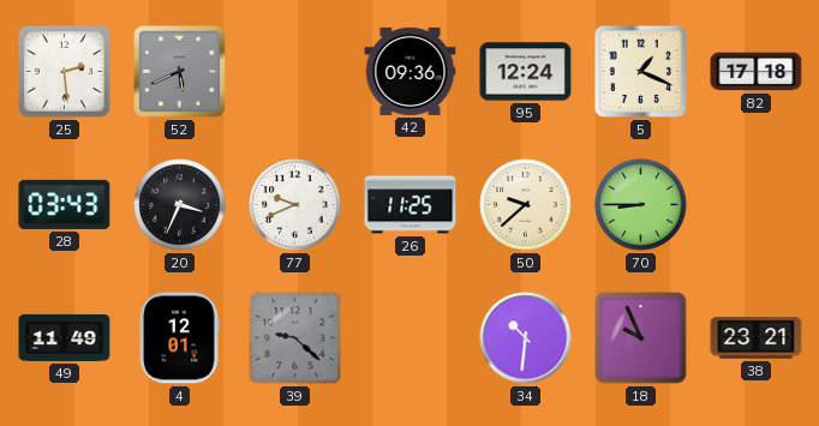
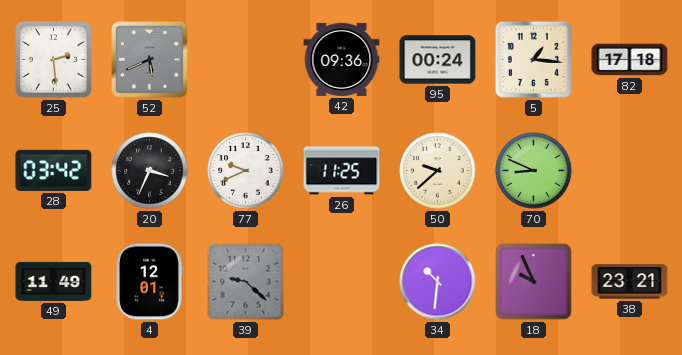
95: 12:24 -> 00:24 (438, 60)
5: 1:19 -> 1:16 (533, 59)
28: 03:43 -> 03:42 (54, 170)
70: 8:45 -> 8:49 (534, 171)
